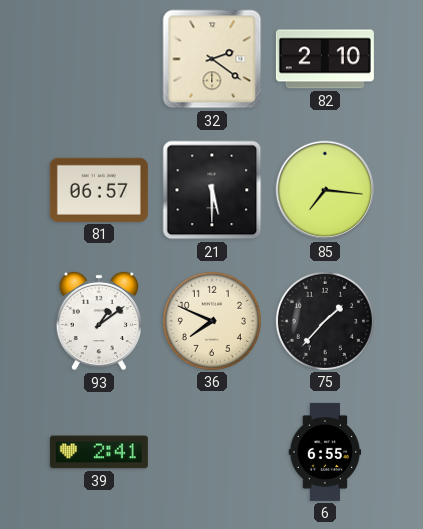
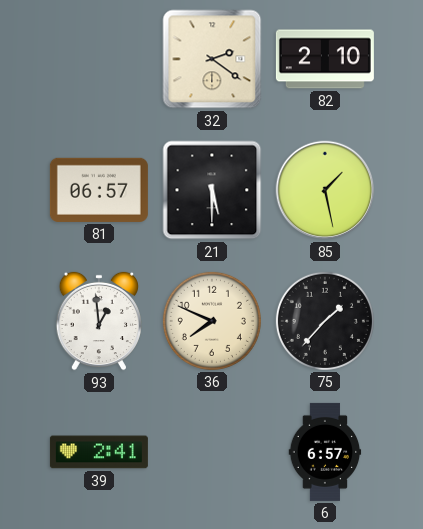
85: 7:16 -> 1:28 (325, 190)
93: 1:09 -> 12:59 (99, 321)
6: 6:55 -> 6:57 (325, 452)
